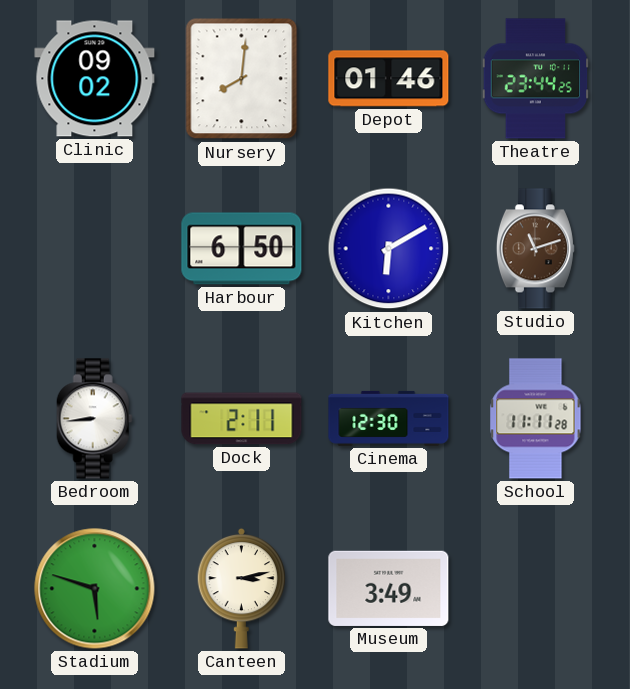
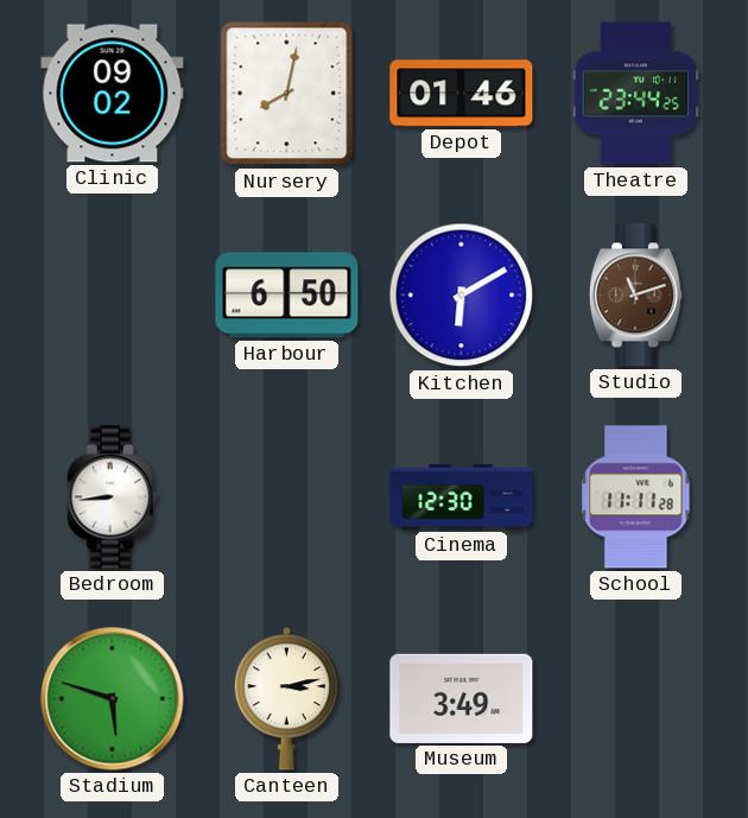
Nursery: 8:01 -> 8:02 (287, 94)
Dock: 2:11 -> none (242, 419)
